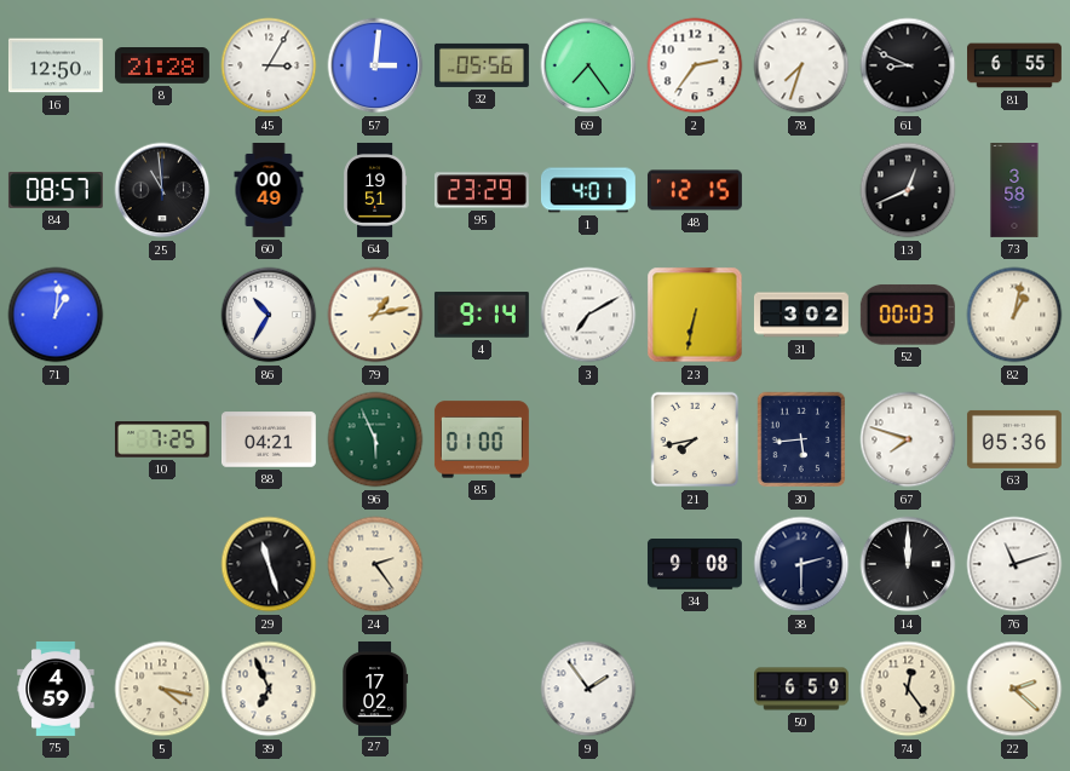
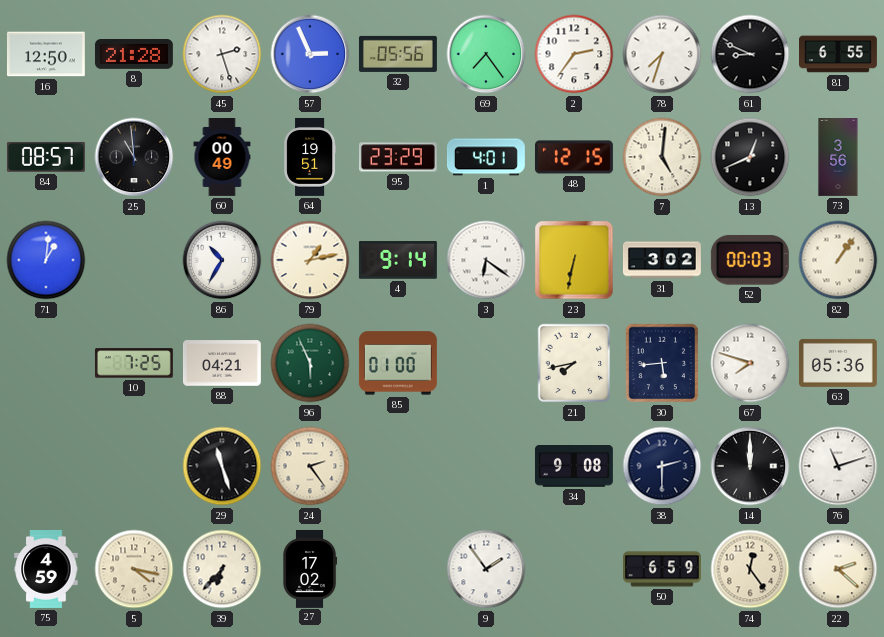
45: 3:05 -> 2:27 (222, 54)
57: 3:01 -> 2:56 (310, 54)
7: none -> 5:01 (662, 157)
73: 3:58 -> 3:56 (838, 158)
3: 7:10 -> 6:21 (486, 260)
82: 1:02 -> 1:06 (838, 260)
39: 6:56 -> 6:37 (222, 569)
